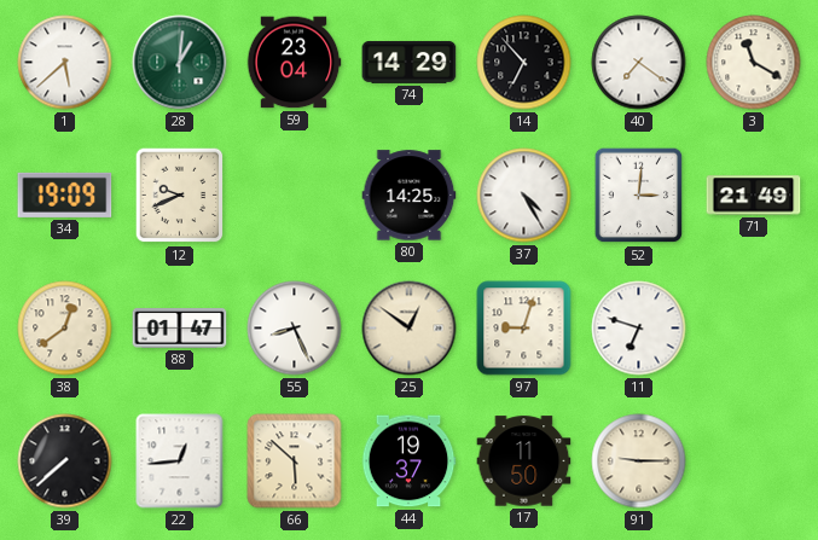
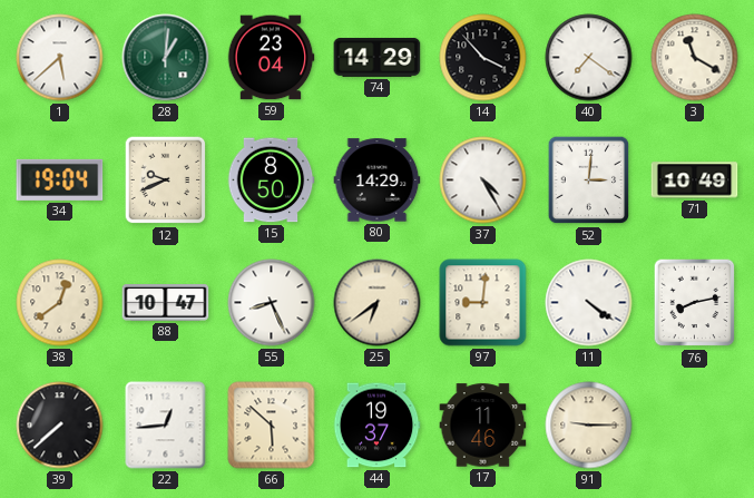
14: 6:53 -> 3:53 (483, 58)
34: 19:09 -> 19:04 (60, 179)
15: none -> 8:50 (271, 180)
80: 14:25 -> 14:29 (378, 180)
71: 21:49 -> 10:49 (695, 180)
88: 01:47 -> 10:47 (166, 303)
25: 12:51 -> 6:39 (378, 303)
97: 9:03 -> 9:01 (483, 303)
11: 6:48 -> 4:21 (589, 303)
76: none -> 8:13 (695, 303)
17: 11:50 -> 11:46 (483, 426)
